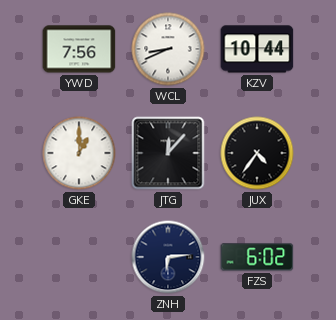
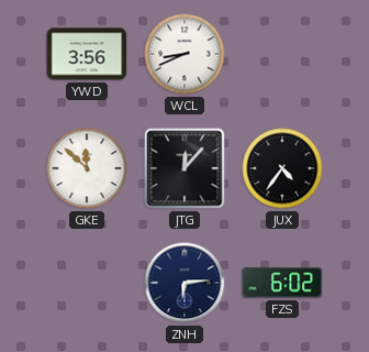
YWD: 7:56 -> 3:56 (87, 54)
KZV: 10:44 -> none (257, 49)
GKE: 1:00 -> 11:52 (87, 168)
